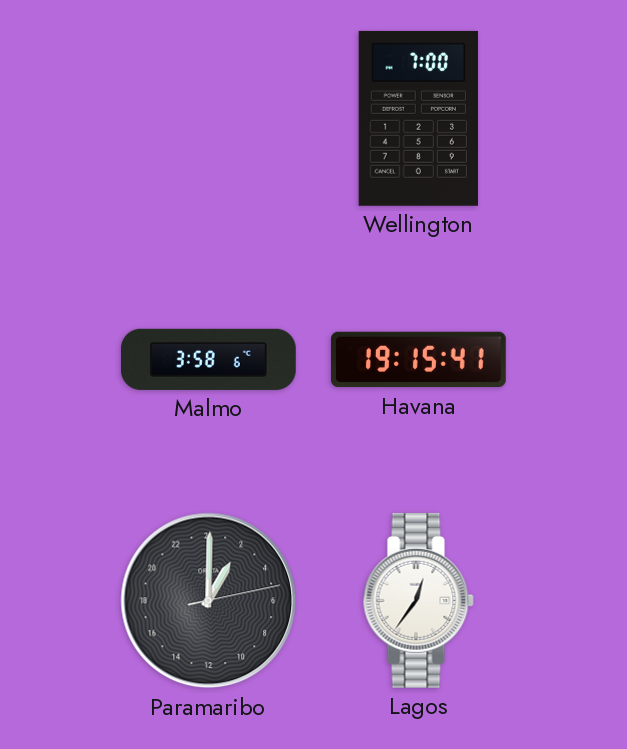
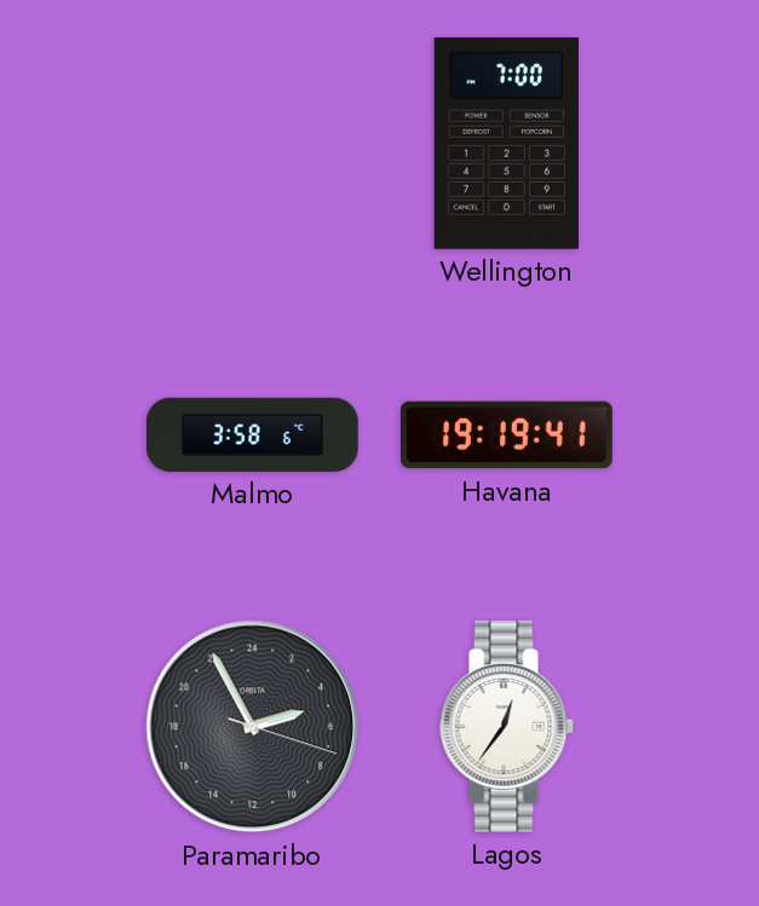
Havana: 19:15 -> 19:19 (506, 435)
Paramaribo: 2:00 -> 4:55 (253, 727)
